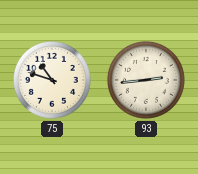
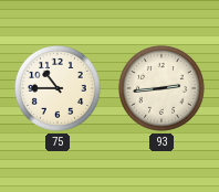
75: 10:48 -> 10:45 (58, 88)
